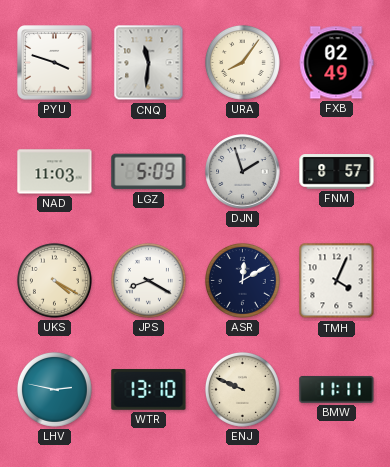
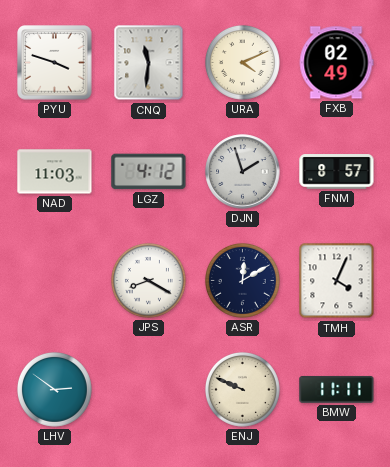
URA: 8:06 -> 4:11 (242, 62)
LGZ: 5:09 -> 4:12 (149, 172)
UKS: 4:20 -> none (54, 280)
LHV: 2:47 -> 2:51 (54, 389)
WTR: 13:10 -> none (149, 390)
